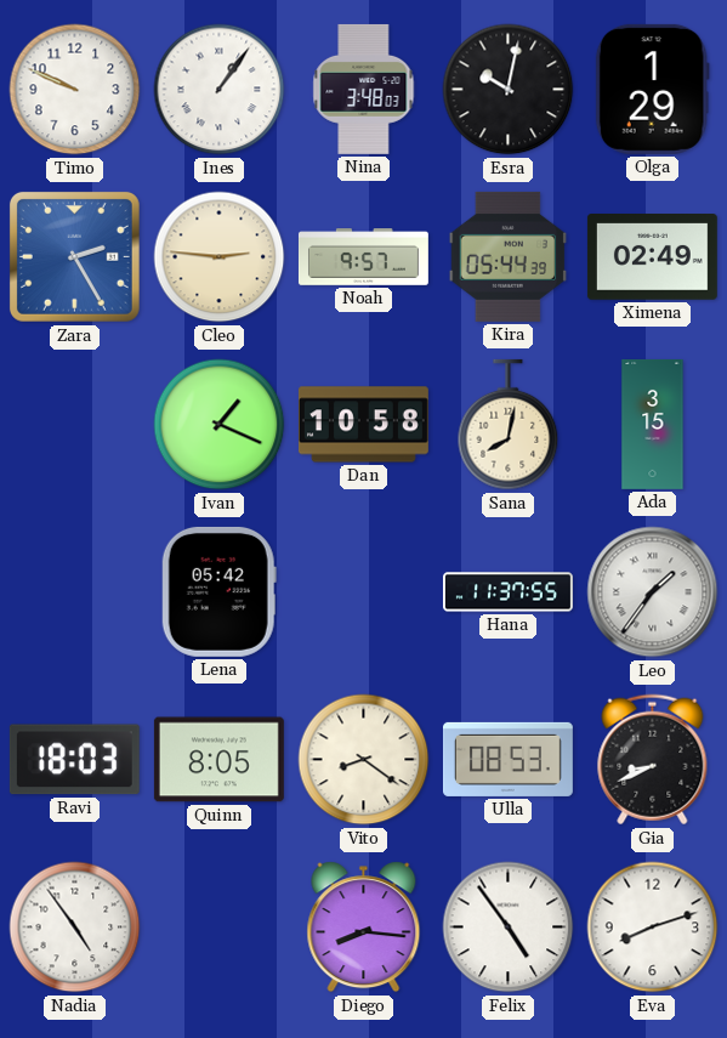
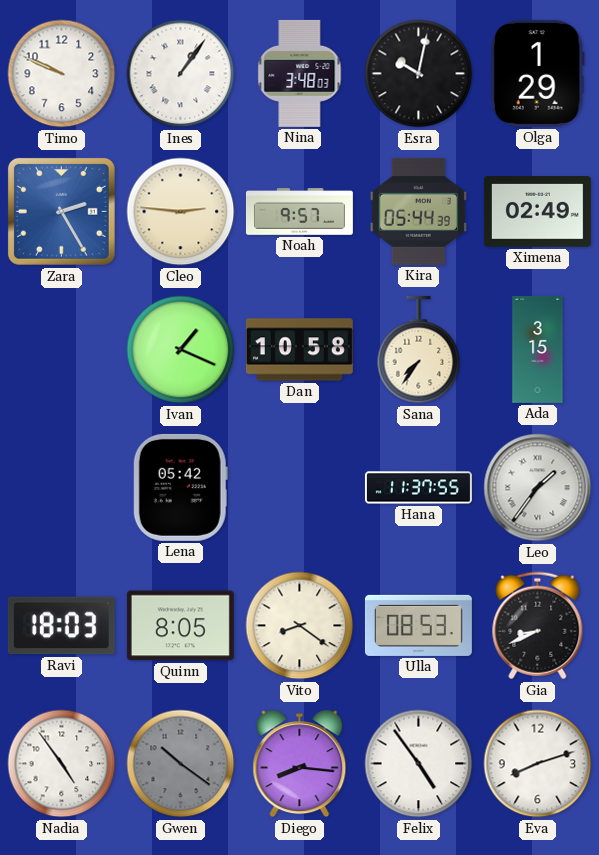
Sana: 8:02 -> 7:36 (419, 350)
Gwen: none -> 10:21 (181, 764)
